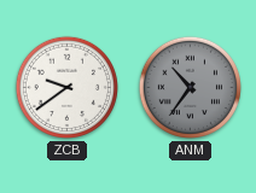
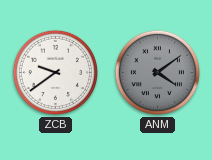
ANM: 10:36 -> 4:09 (157, 72)
